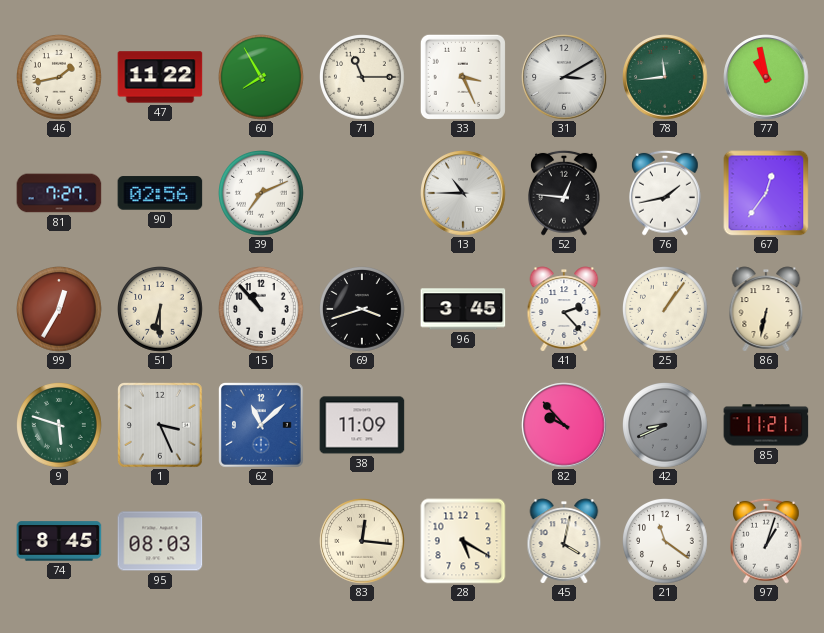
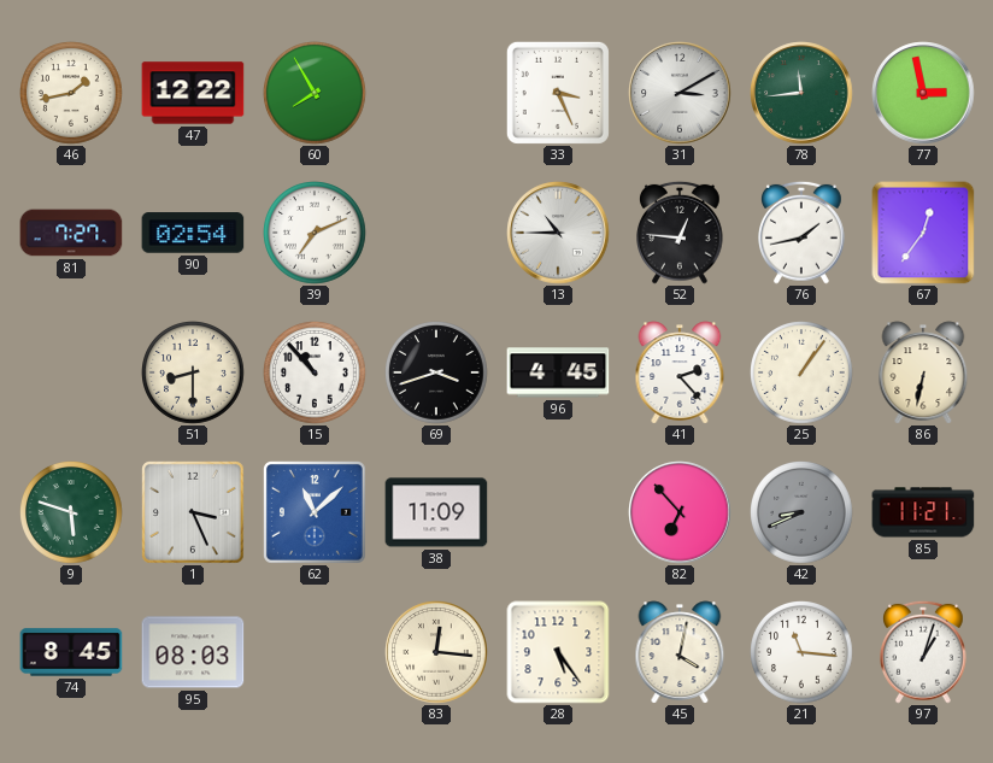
47: 11:22 -> 12:22 (193, 93)
71: 11:15 -> none (363, 78)
77: 10:58 -> 2:58 (923, 93)
90: 02:56 -> 02:54 (193, 233)
99: 12:35 -> none (60, 310)
51: 6:30 -> 8:30 (194, 374)
96: 3:45 -> 4:45 (558, 372)
82: 9:53 -> 6:53 (680, 512)
28: 5:20 -> 5:24 (558, 652)
21: 11:21 -> 11:16 (803, 653)
